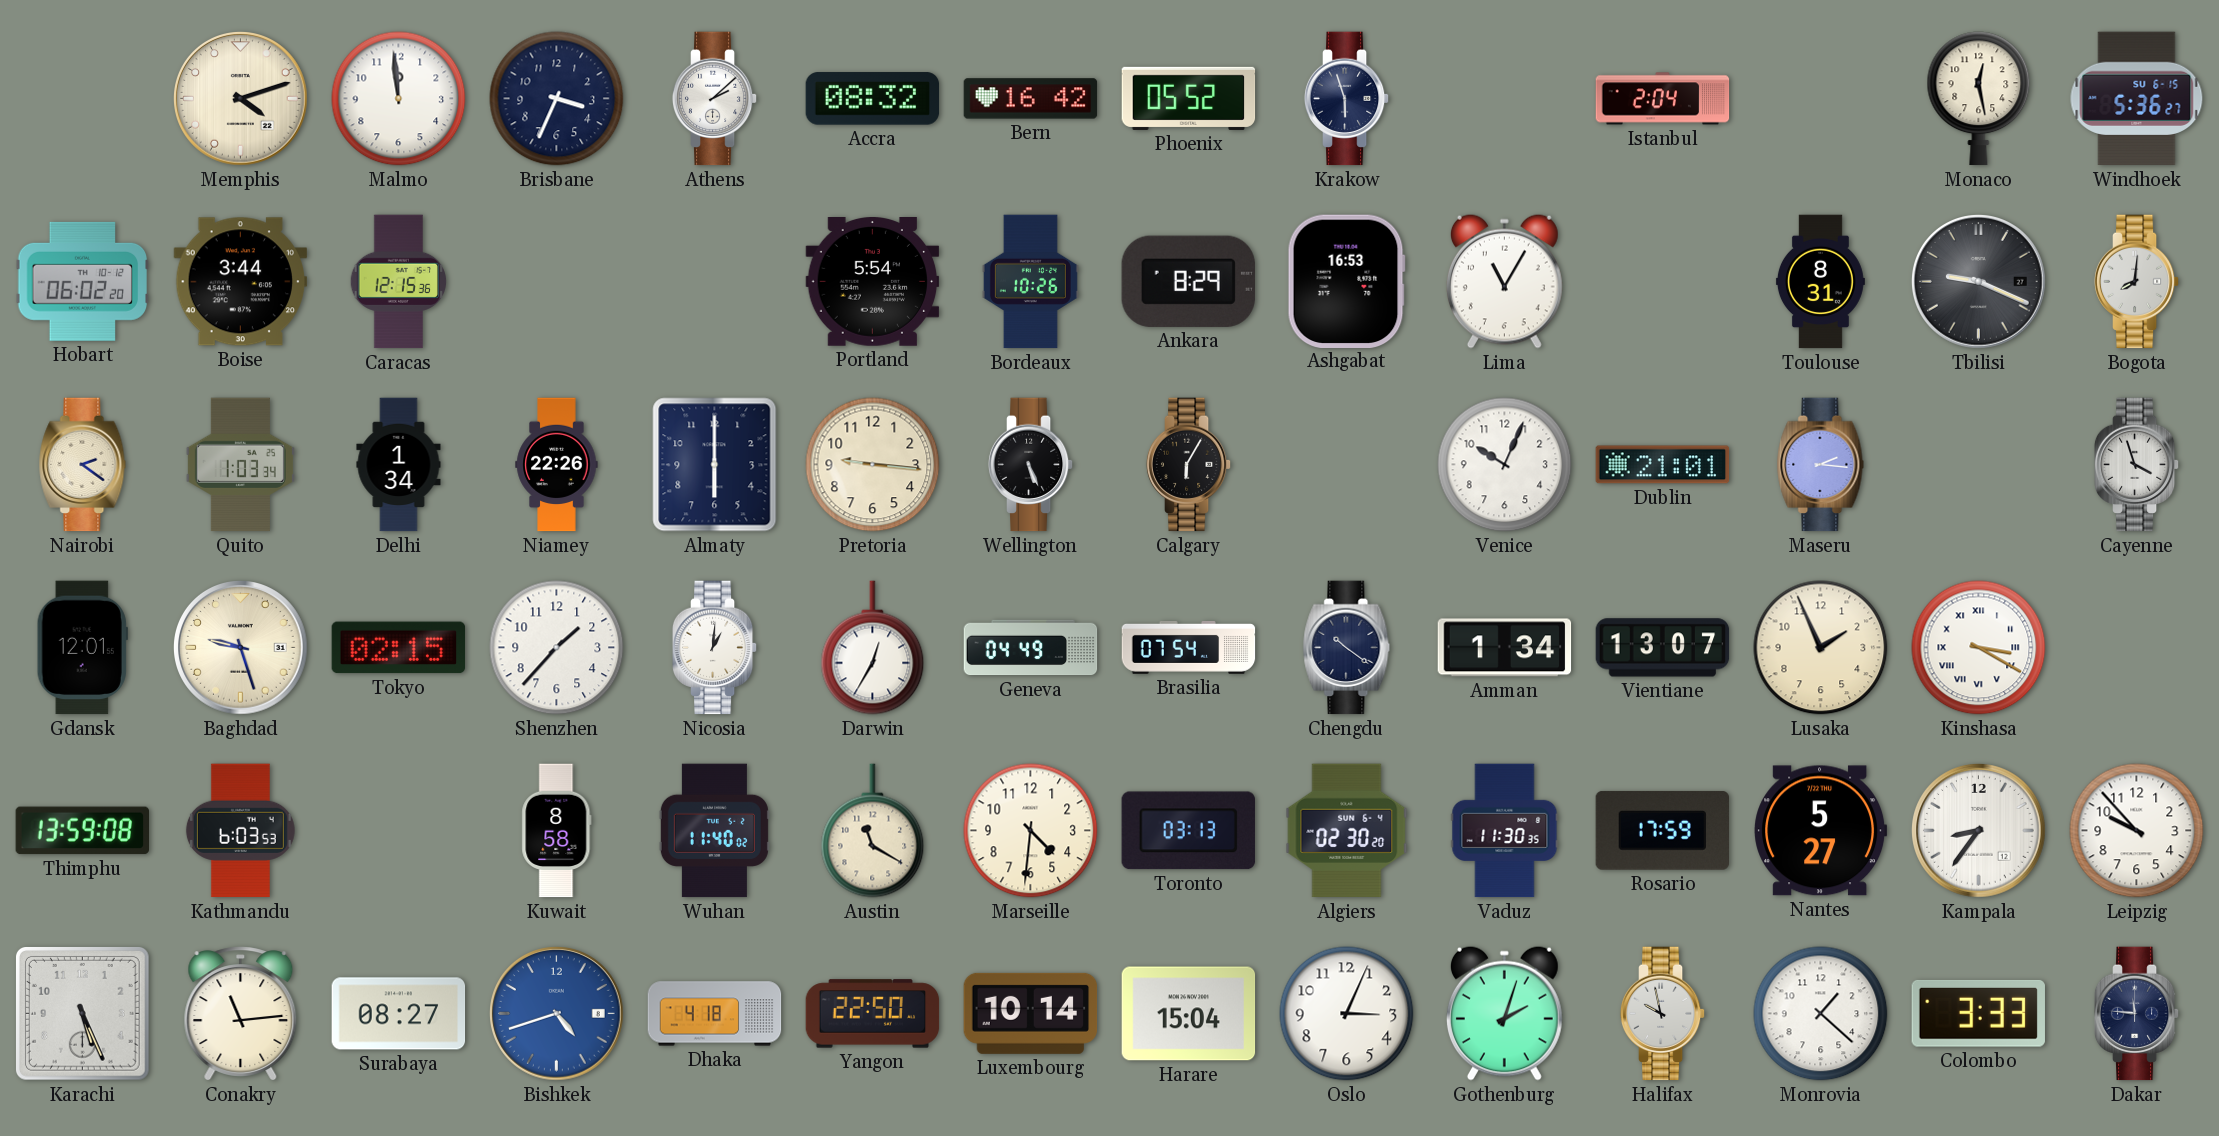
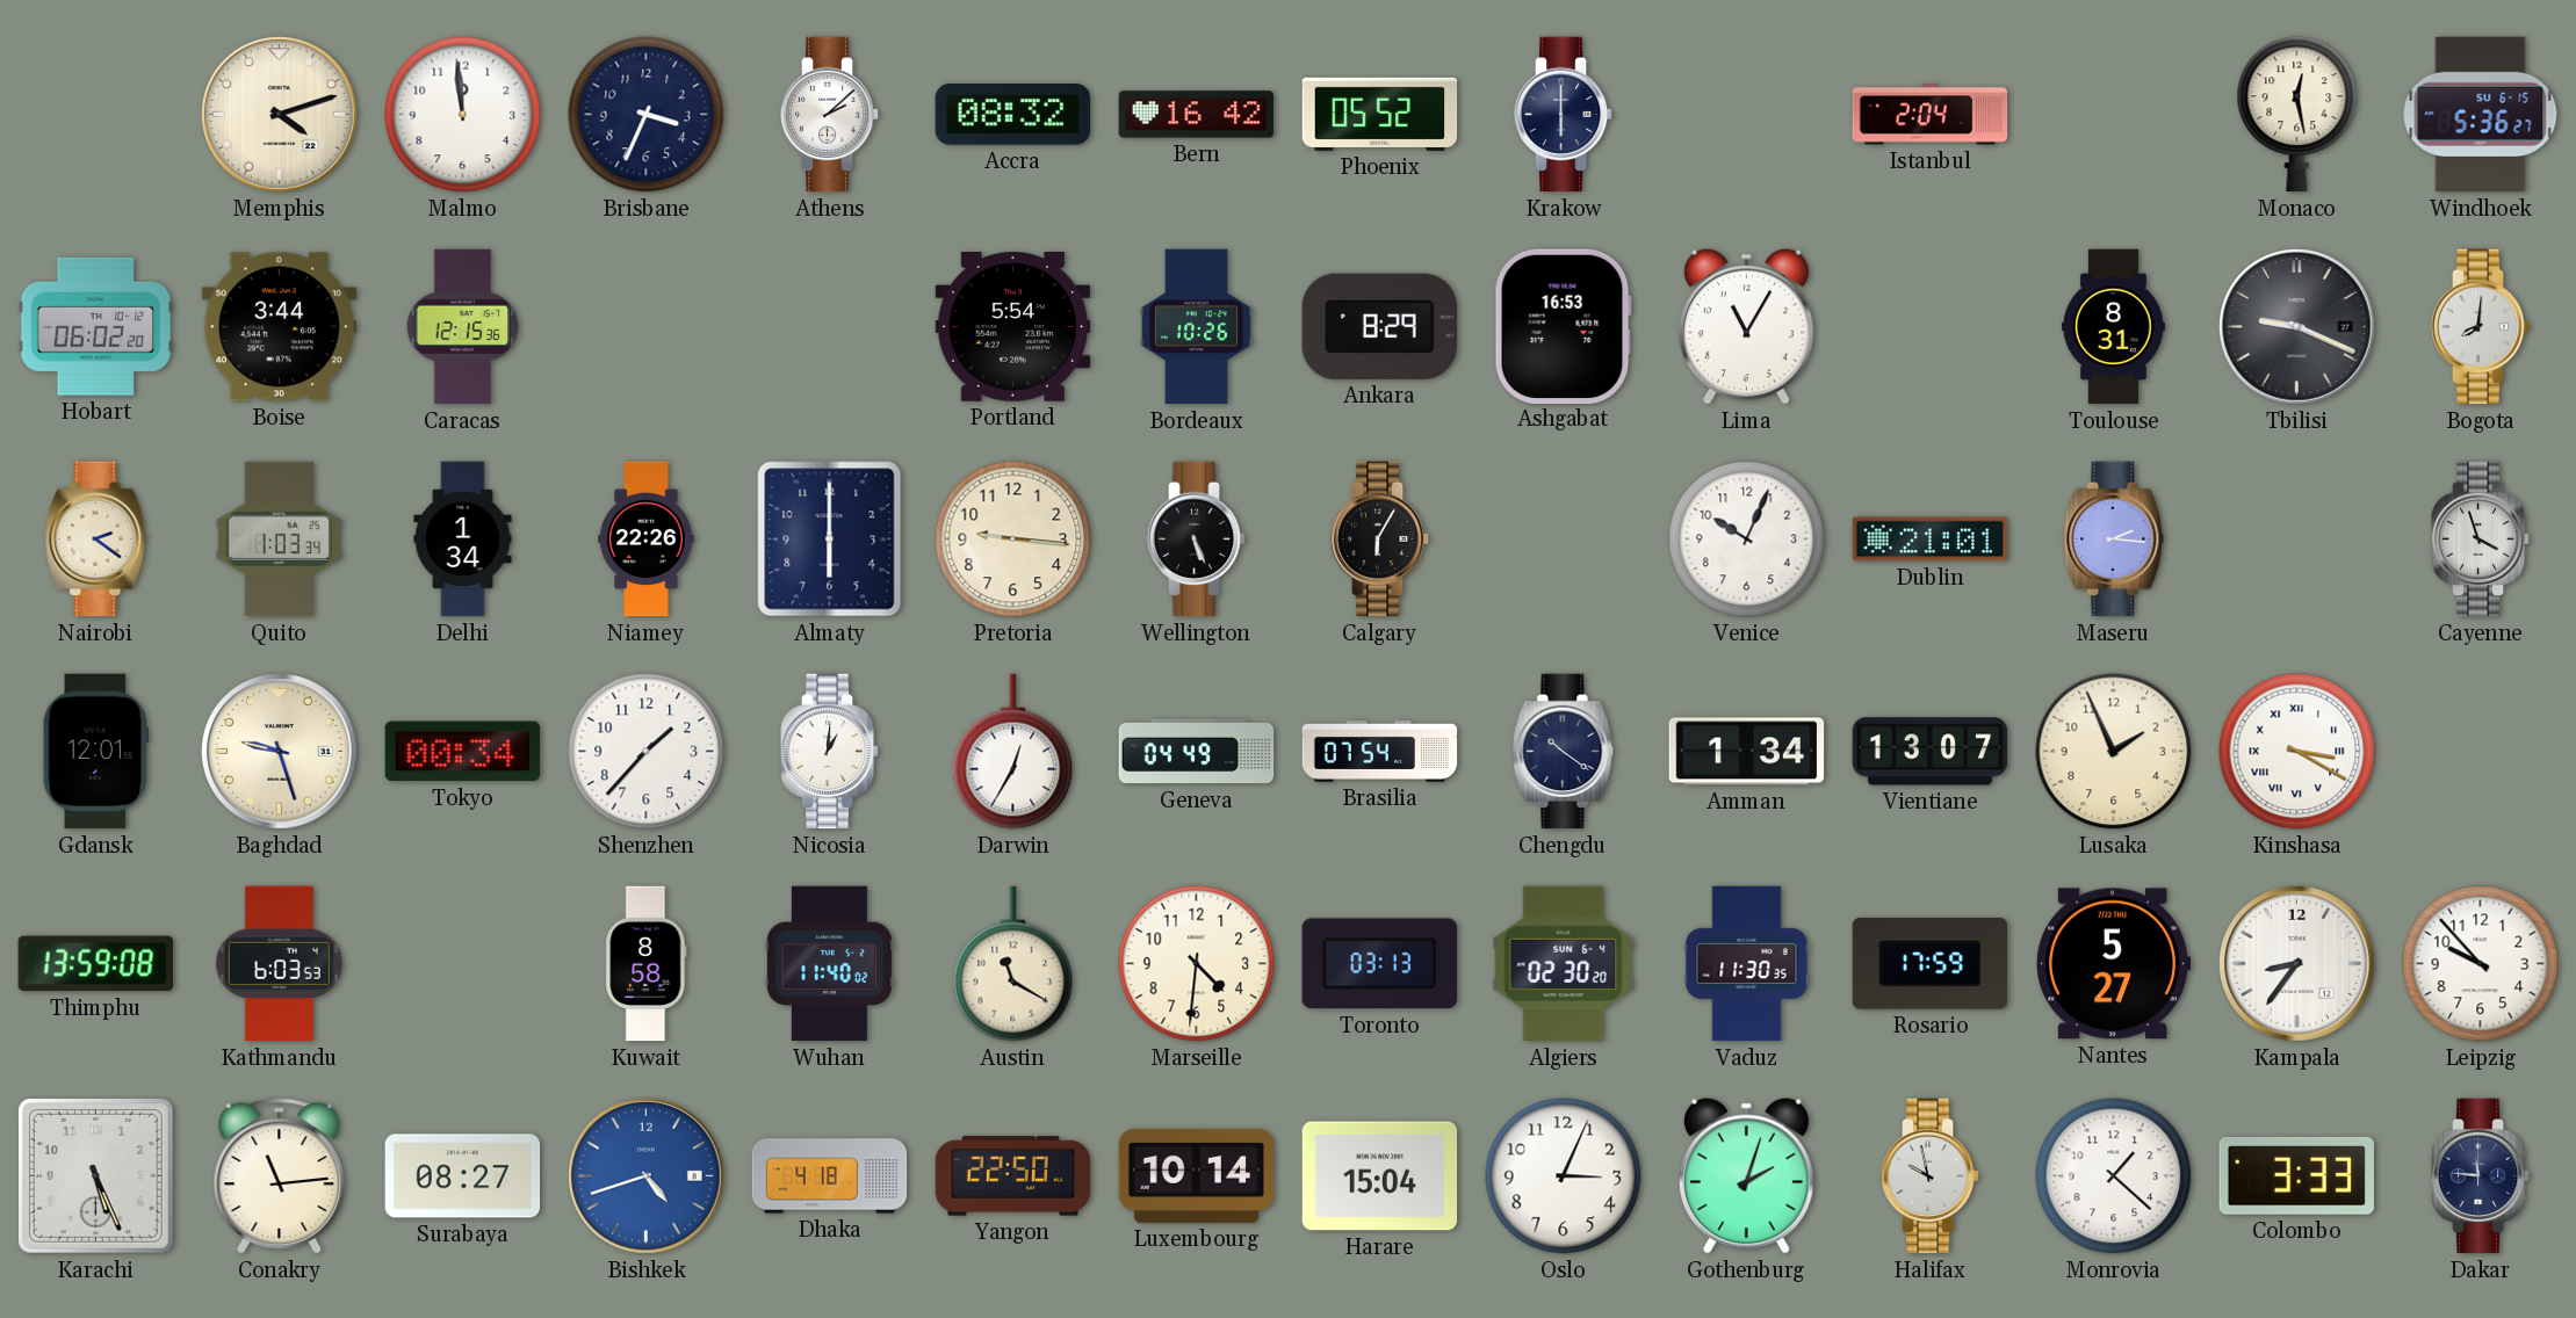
Krakow: 5:57 -> 6:00 (1564, 115)
Tokyo: 02:15 -> 00:34 (463, 752)
